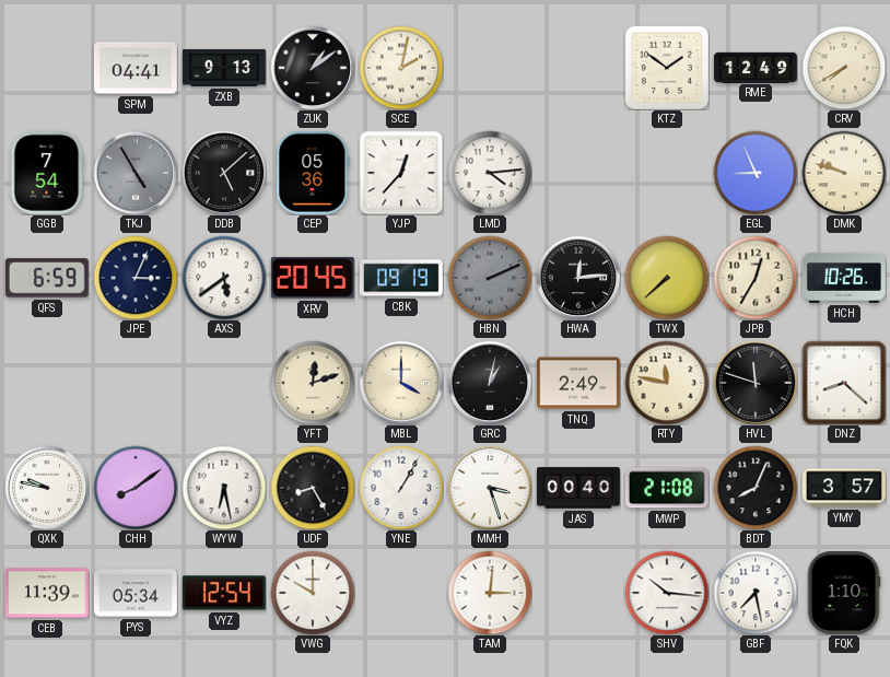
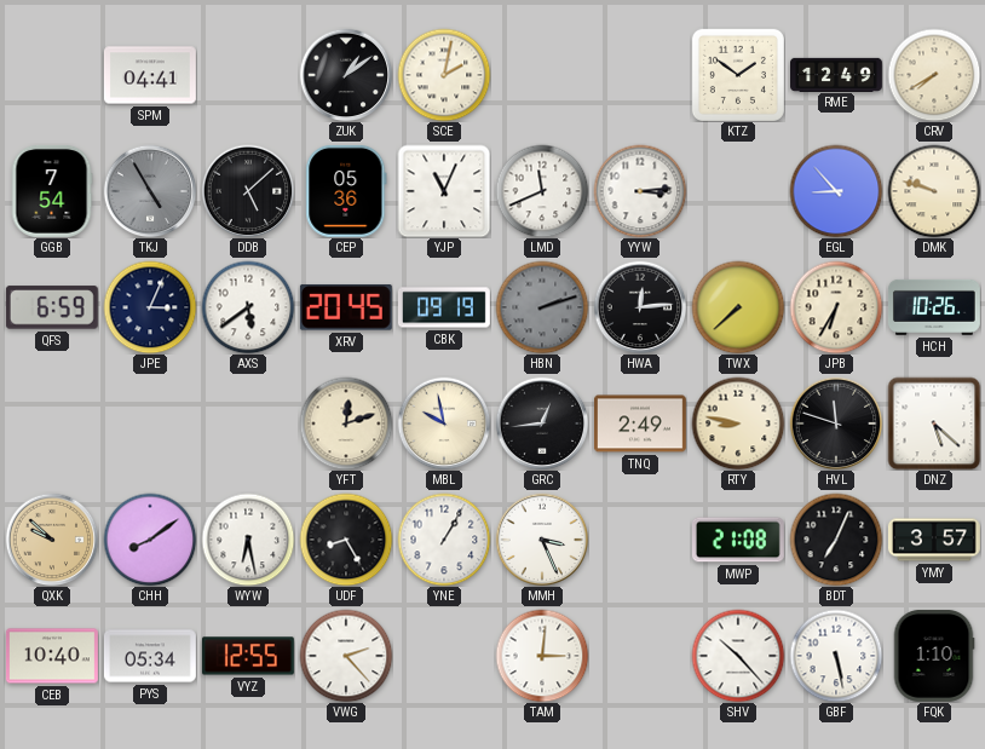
ZXB: 9:13 -> none (225, 68)
YJP: 12:37 -> 11:04 (444, 191)
LMD: 4:14 -> 11:41 (542, 191)
YYW: none -> 3:14 (640, 191)
EGL: 8:56 -> 8:53 (836, 191)
HBN: 2:11 -> 2:12 (542, 307)
JPB: 12:35 -> 6:35 (836, 307)
MBL: 4:00 -> 9:58 (444, 424)
GRC: 1:02 -> 12:44 (542, 424)
RTY: 11:47 -> 8:47 (738, 424)
DNZ: 8:22 -> 5:22 (934, 424)
QXK: 9:47 -> 9:52 (52, 540)
QXK dial: white -> champagne (52, 540)
MMH: 3:27 -> 3:26 (542, 540)
JAS: 00:40 -> none (579, 488)
BDT: 8:04 -> 7:04 (836, 540)
CEB: 11:39 -> 10:40 (52, 656)
VYZ: 12:54 -> 12:55 (248, 656)
VWG: 10:00 -> 2:23 (346, 656)
SHV: 10:16 -> 10:23 (738, 656)
GBF: 7:28 -> 5:28 (836, 656)
